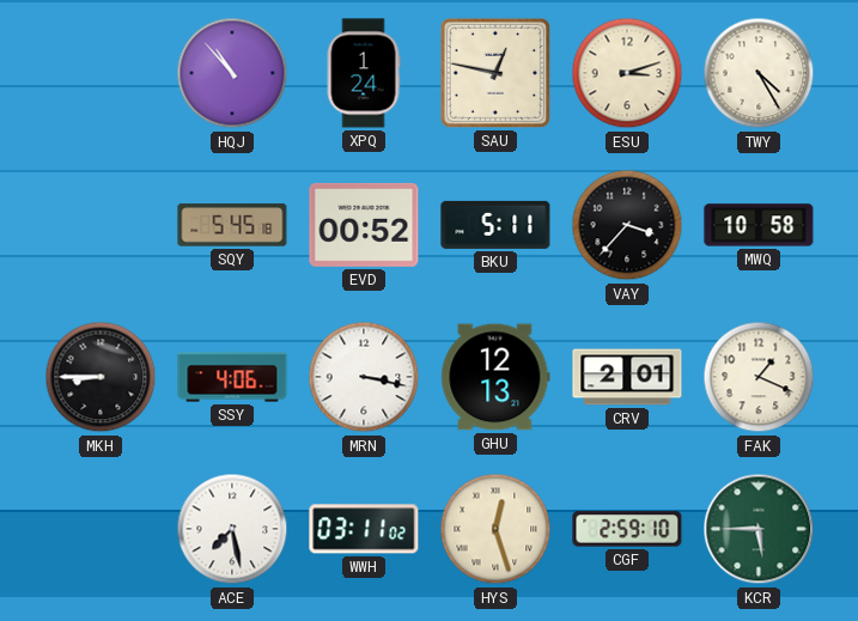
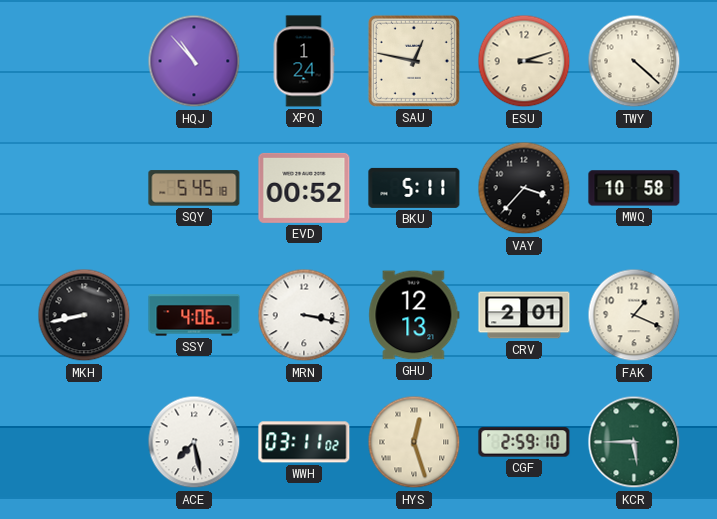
TWY: 4:25 -> 4:22 (634, 61)
MKH: 8:45 -> 8:43 (84, 315)
